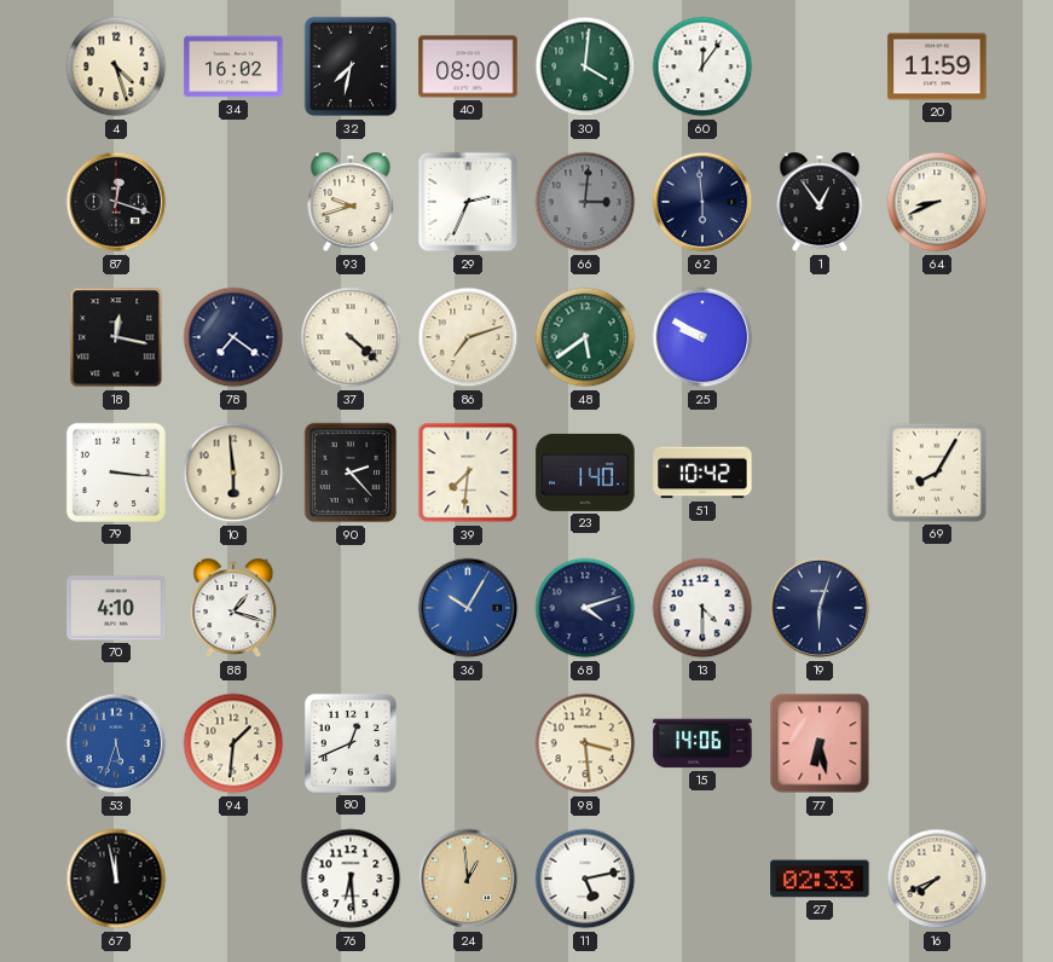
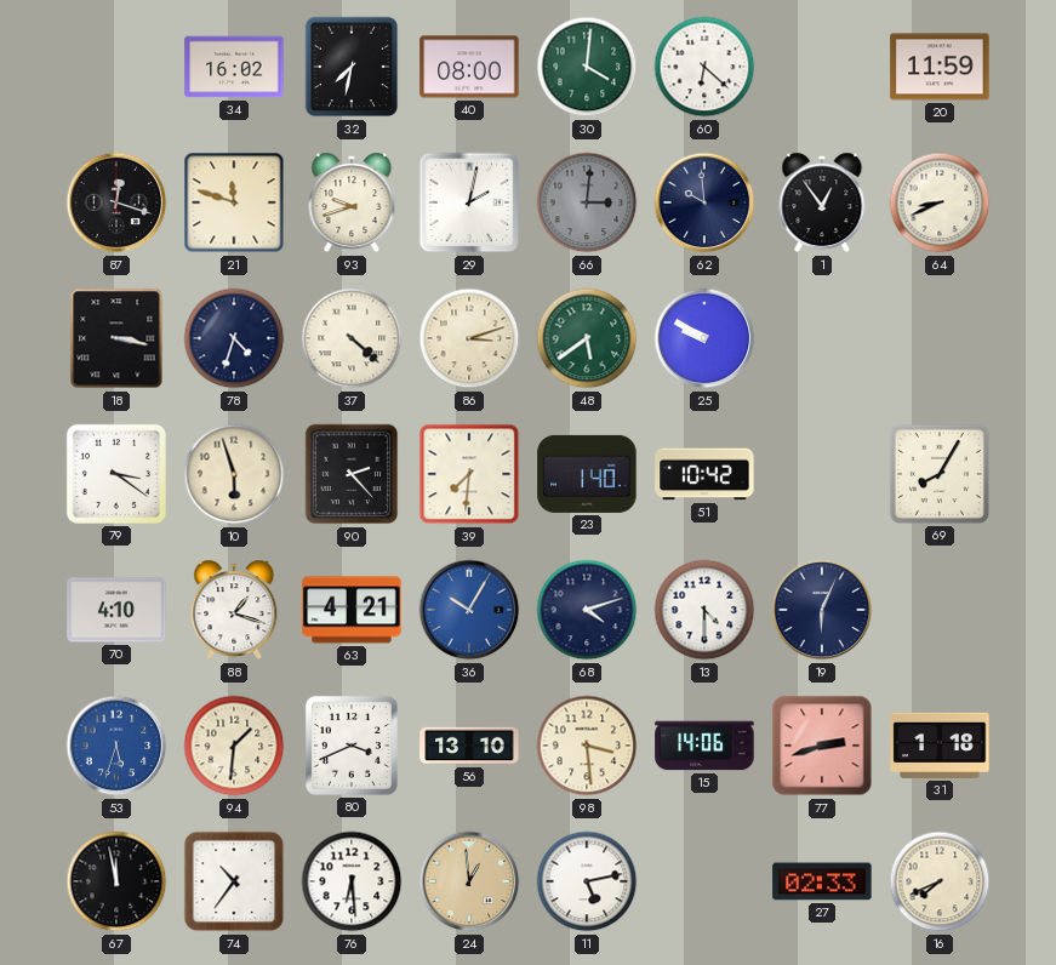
4: 4:27 -> none (116, 66)
60: 12:06 -> 6:22 (704, 67)
21: none -> 11:48 (234, 202)
29: 2:34 -> 2:02 (469, 202)
62: 5:59 -> 9:59 (704, 202)
18: 12:17 -> 3:17 (116, 338)
78: 7:21 -> 4:33 (234, 338)
86: 7:12 -> 3:12 (469, 338)
79: 3:16 -> 3:21 (116, 474)
10: 5:59 -> 5:57 (234, 474)
63: none -> 4:21 (352, 610)
19: 6:03 -> 6:04 (822, 610)
80: 12:41 -> 3:41 (352, 746)
56: none -> 13:10 (469, 746)
77: 6:28 -> 2:42 (822, 746)
31: none -> 1:18 (940, 746)
74: none -> 10:36 (234, 881)
